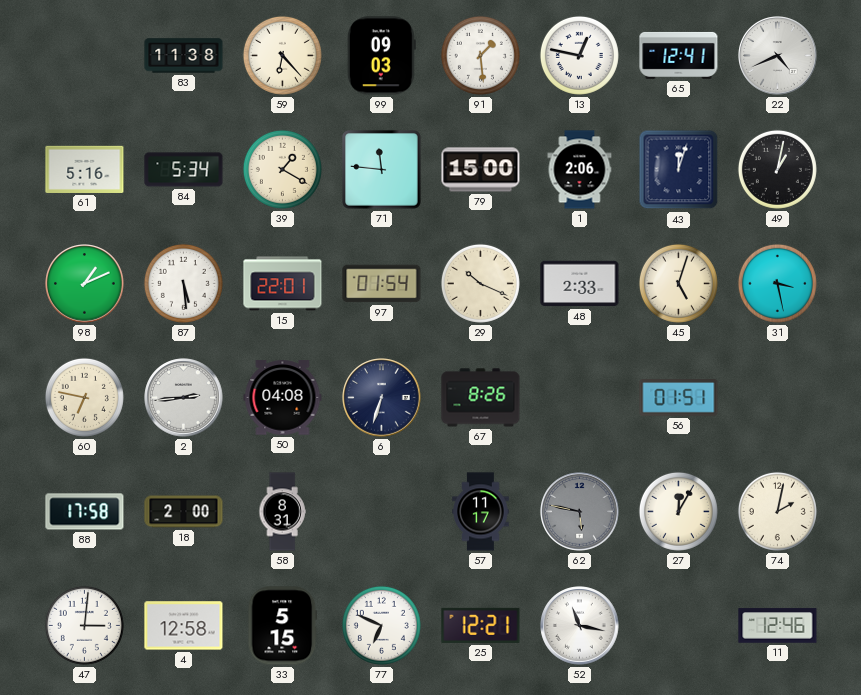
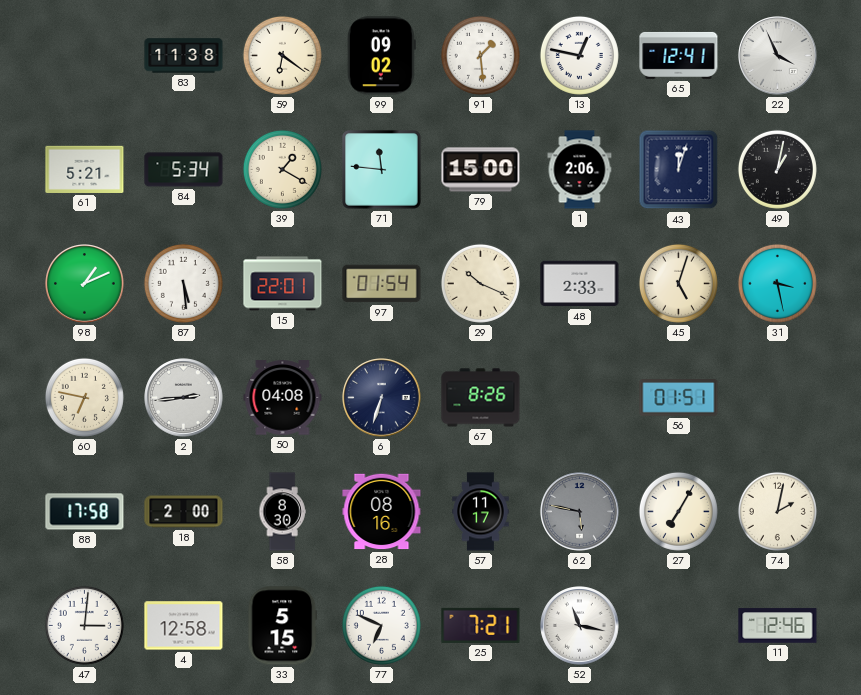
59: 6:23 -> 6:21 (282, 55)
99: 09:03 -> 09:02 (381, 56)
22: 4:41 -> 3:56 (778, 56)
61: 5:16 -> 5:21 (85, 169)
58: 8:31 -> 8:30 (282, 512)
28: none -> 08:16 (382, 512)
27: 12:05 -> 7:05 (678, 511)
25: 12:21 -> 7:21 (481, 625)
